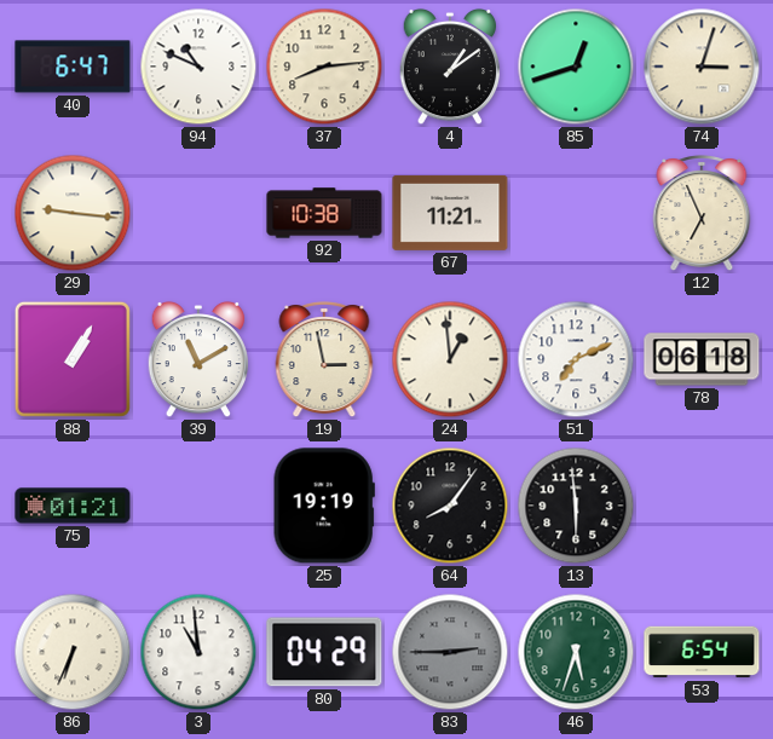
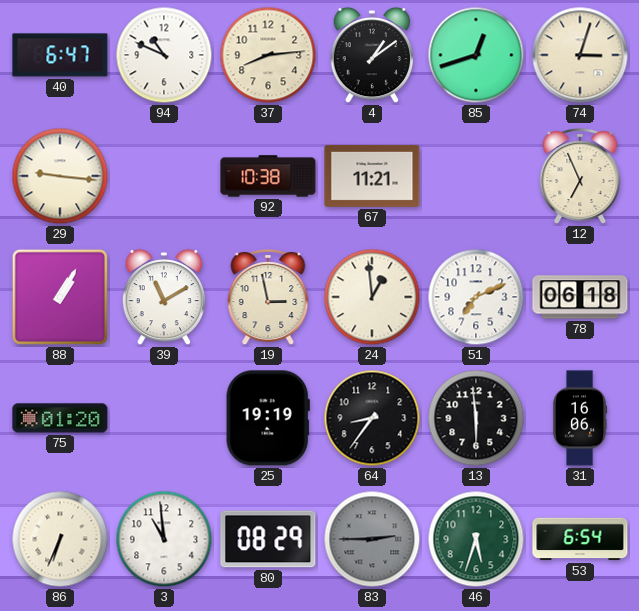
75: 01:21 -> 01:20 (60, 418)
64: 8:06 -> 8:36 (372, 418)
31: none -> 16:06 (580, 418)
80: 04:29 -> 08:29 (268, 539)
